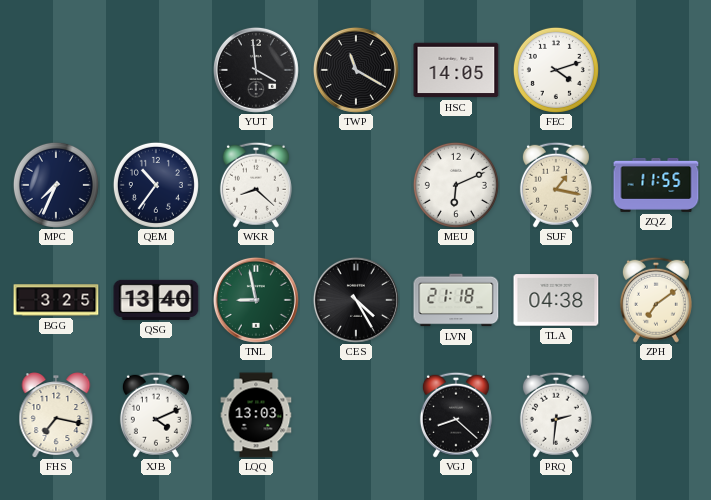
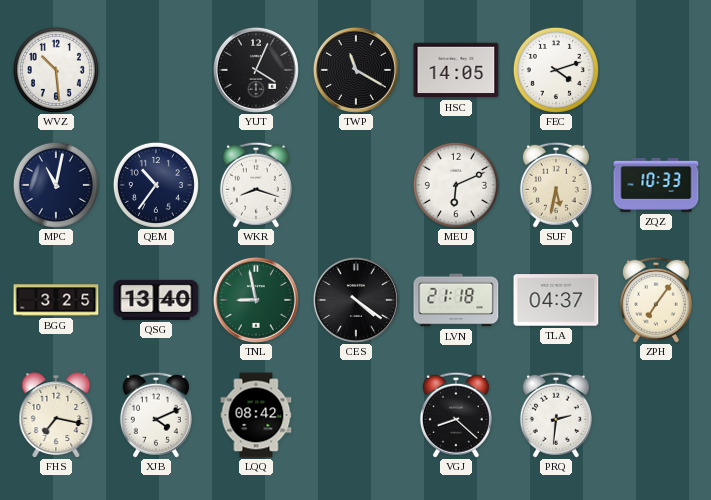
WVZ: none -> 10:29 (56, 70)
YUT: 3:59 -> 4:04 (256, 70)
MPC: 7:34 -> 11:02 (56, 185)
WKR: 8:22 -> 8:18 (256, 185)
SUF: 1:17 -> 5:32 (556, 185)
ZQZ: 11:55 -> 10:33 (656, 185)
CES: 4:25 -> 4:21 (356, 300)
TLA: 04:38 -> 04:37 (556, 300)
ZPH: 7:09 -> 7:06 (656, 300)
LQQ: 13:03 -> 08:42 (256, 415)
